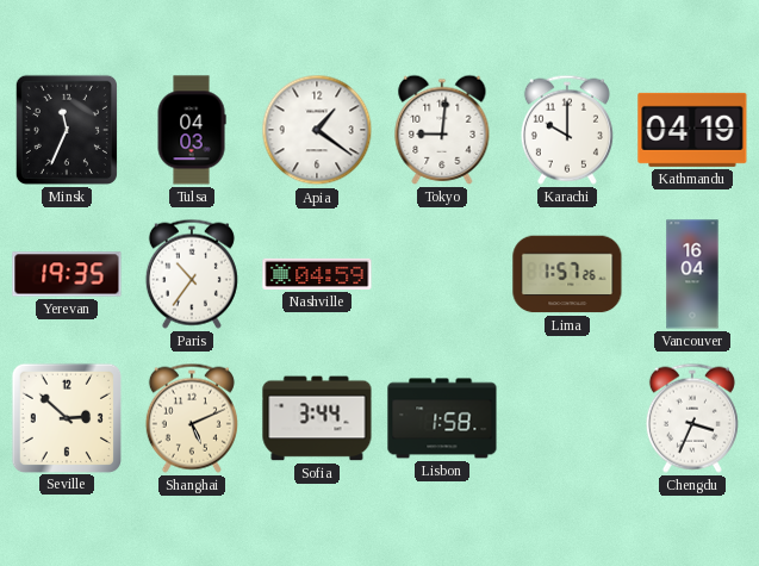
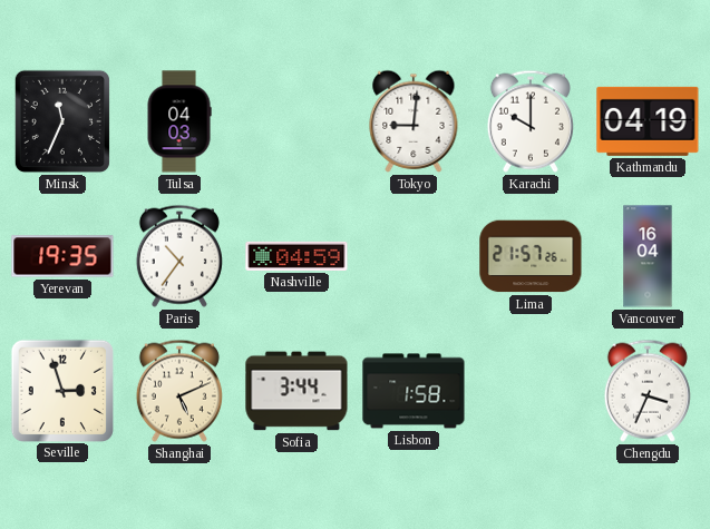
Apia: 1:21 -> none (317, 130)
Lima: 1:57 -> 21:57 (531, 256)
Seville: 2:52 -> 2:57 (61, 390)
